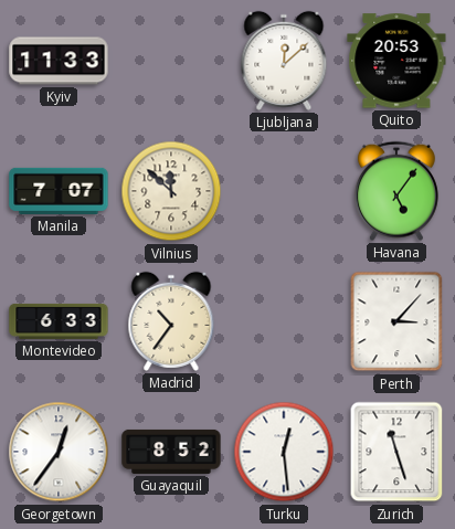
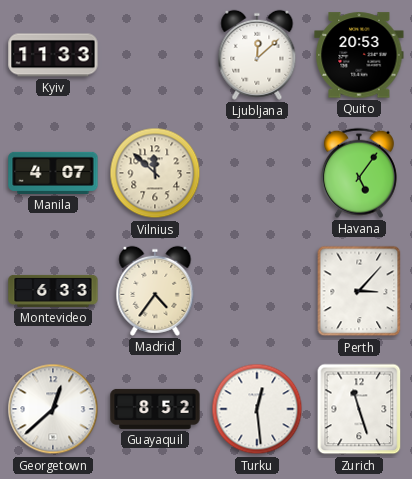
Manila: 7:07 -> 4:07 (53, 173)
Madrid: 10:36 -> 4:36 (155, 291)
Georgetown: 12:36 -> 12:38 (53, 409)
